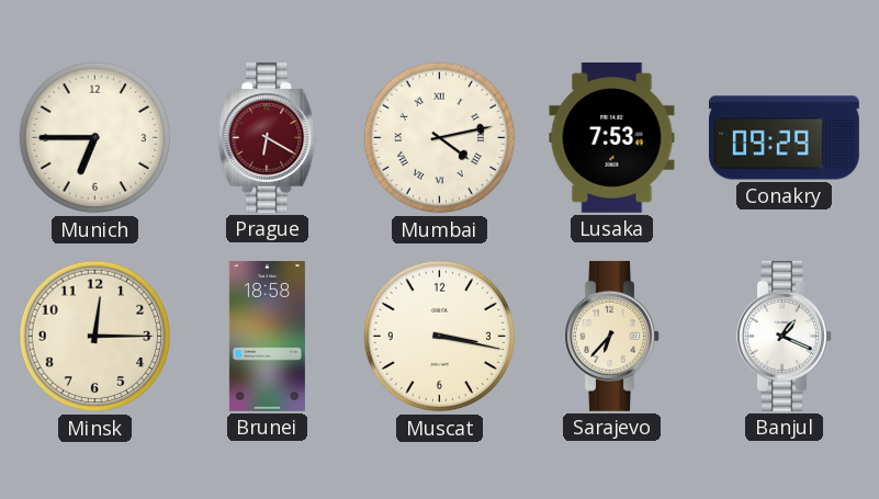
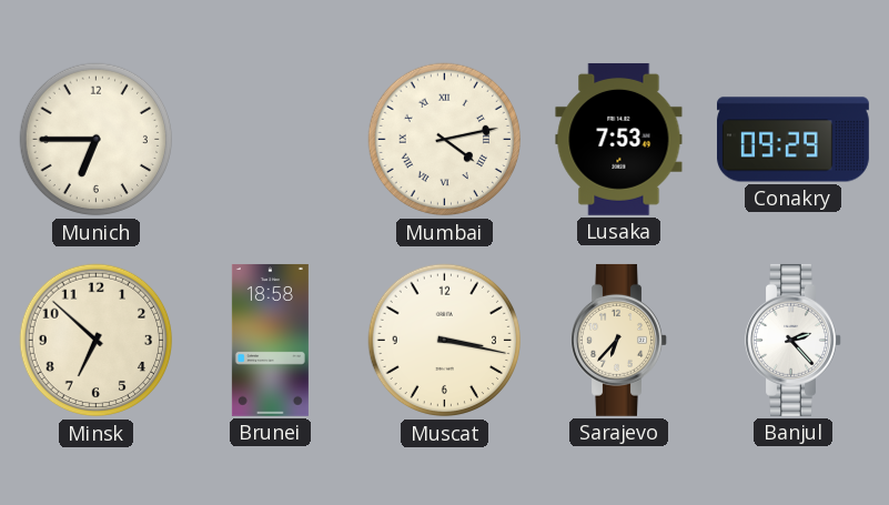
Prague: 6:20 -> none (268, 137)
Minsk: 12:15 -> 6:52 (97, 341)
Banjul: 1:19 -> 2:23 (794, 340)
